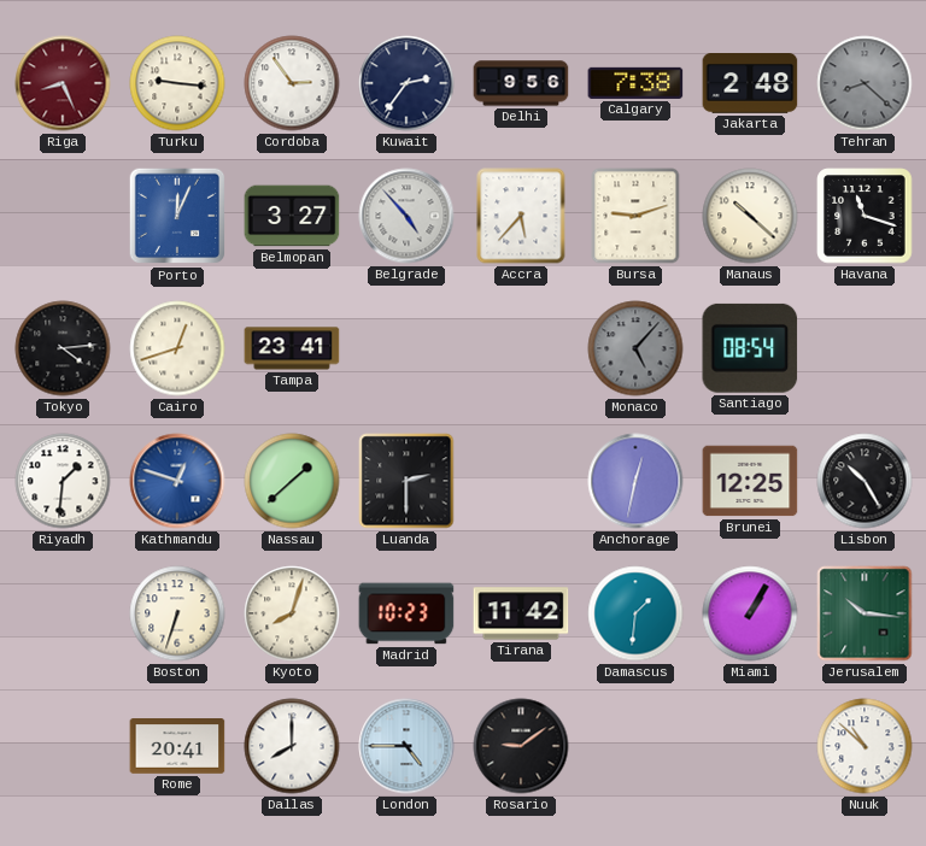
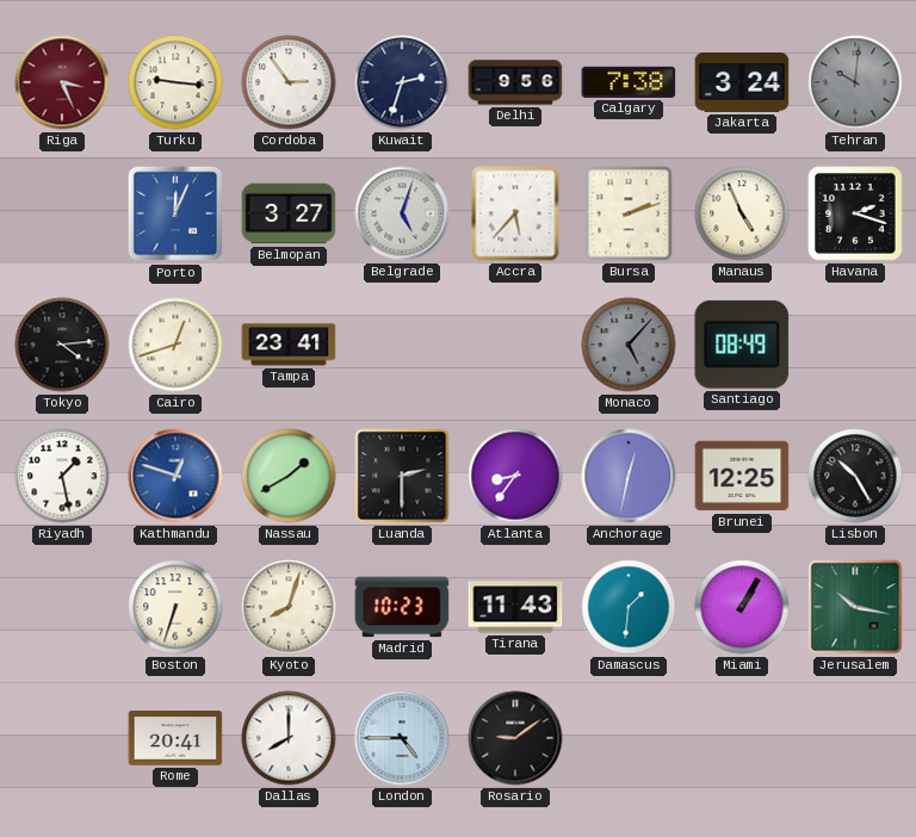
Riga: 8:26 -> 3:26 (62, 82)
Kuwait: 2:36 -> 2:33 (402, 82)
Jakarta: 2:48 -> 3:24 (742, 83)
Tehran: 8:22 -> 10:01 (855, 82)
Belgrade: 4:53 -> 5:03 (402, 213)
Bursa: 9:12 -> 2:12 (629, 213)
Manaus: 10:22 -> 4:56 (742, 213)
Havana: 11:18 -> 2:18 (855, 213)
Santiago: 08:54 -> 08:49 (742, 345)
Riyadh: 1:31 -> 1:28 (62, 476)
Nassau: 1:38 -> 1:40 (289, 476)
Atlanta: none -> 8:36 (515, 476)
Tirana: 11:42 -> 11:43 (515, 607)
Jerusalem: 10:16 -> 10:17 (855, 607)
Nuuk: 10:52 -> none (865, 746)
